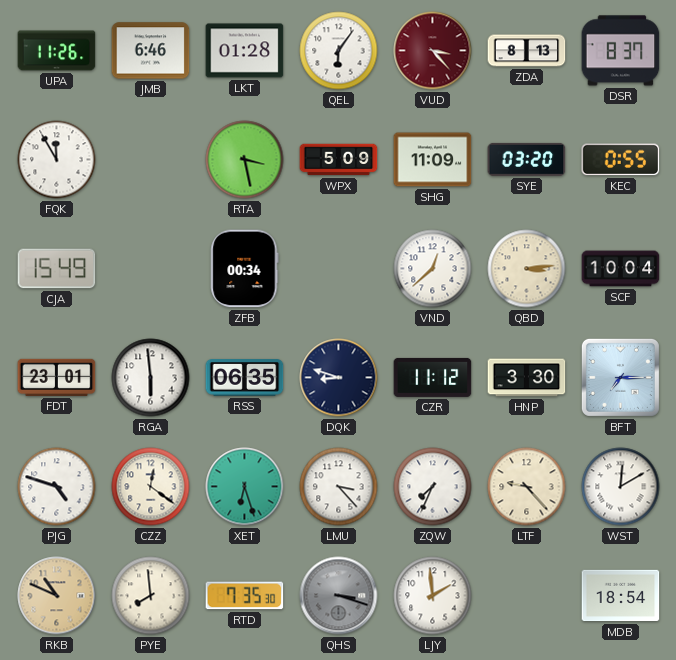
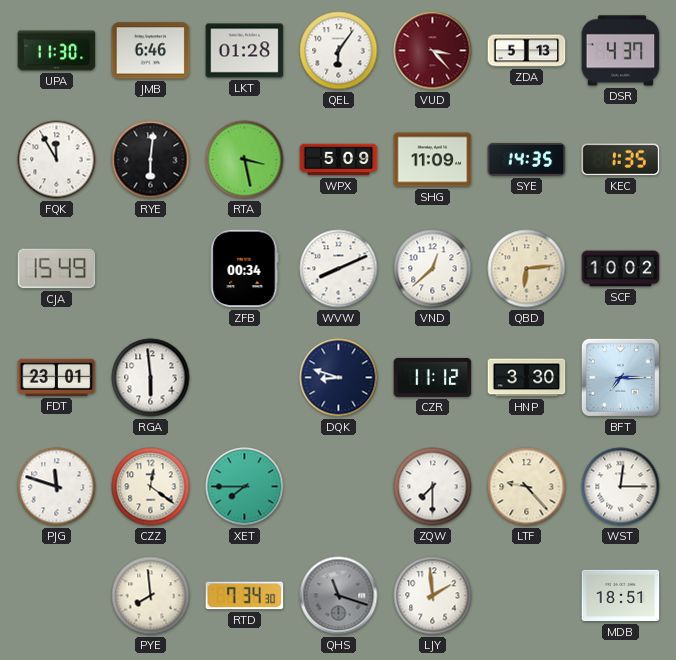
UPA: 11:26 -> 11:30 (57, 51)
ZDA: 8:13 -> 5:13 (527, 51)
DSR: 8:37 -> 4:37 (621, 51)
RYE: none -> 6:01 (151, 160)
SYE: 03:20 -> 14:35 (527, 159)
KEC: 0:55 -> 1:35 (621, 160)
WVW: none -> 8:11 (339, 269)
QBD: 3:14 -> 6:14 (527, 269)
SCF: 10:04 -> 10:02 (621, 269)
RSS: 06:35 -> none (245, 378)
PJG: 4:48 -> 11:48 (57, 487)
XET: 6:27 -> 7:45 (245, 487)
LMU: 3:23 -> none (339, 487)
ZQW: 7:34 -> 7:30 (433, 487)
WST: 12:10 -> 12:15 (621, 487)
RKB: 10:49 -> none (57, 596)
RTD: 7:35 -> 7:34 (245, 596)
QHS: 3:18 -> 11:18 (339, 596)
MDB: 18:54 -> 18:51 (621, 596)
